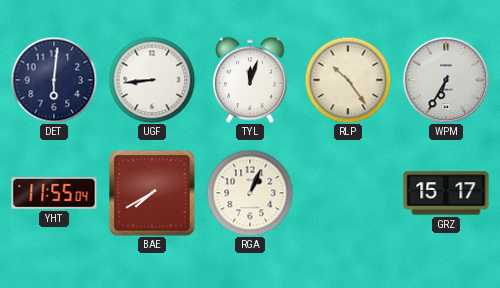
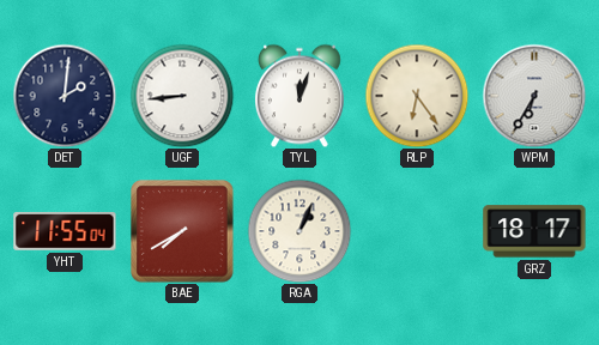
DET: 6:01 -> 2:01 (65, 96)
RLP: 10:24 -> 6:24 (417, 96)
GRZ: 15:17 -> 18:17 (534, 231)
